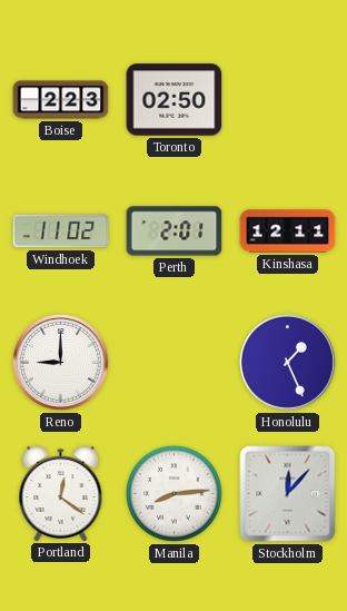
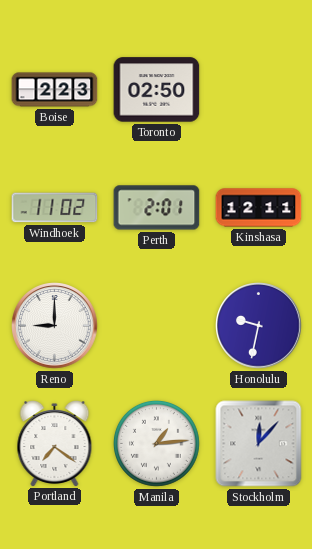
Honolulu: 1:26 -> 9:32 (259, 326)
Portland: 12:21 -> 7:21 (55, 444)
Manila: 8:14 -> 1:14 (156, 443)
